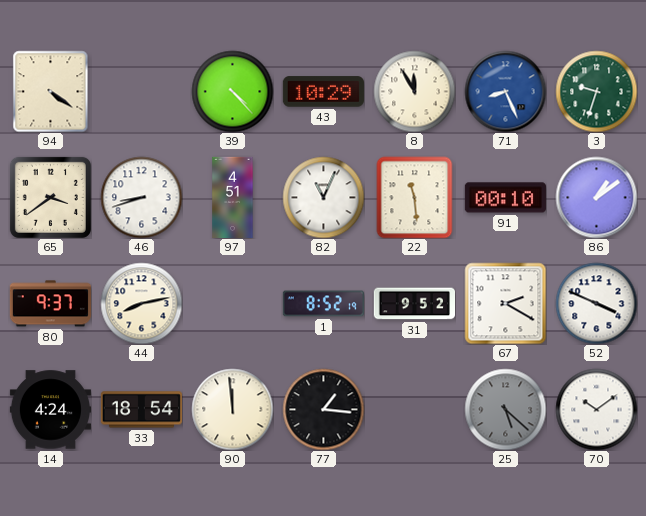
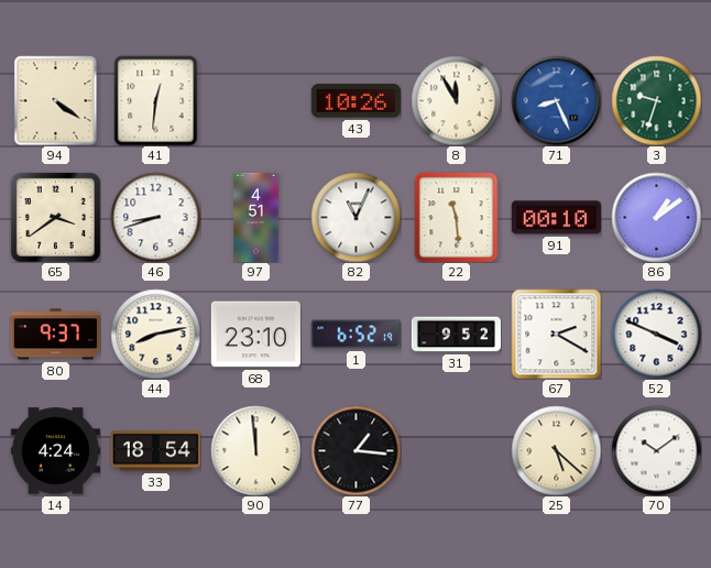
41: none -> 12:31 (156, 100)
39: 4:23 -> none (232, 91)
43: 10:29 -> 10:26 (355, 101)
68: none -> 23:10 (255, 335)
1: 8:52 -> 6:52 (355, 335)
25 dial: grey -> cream (556, 450)
